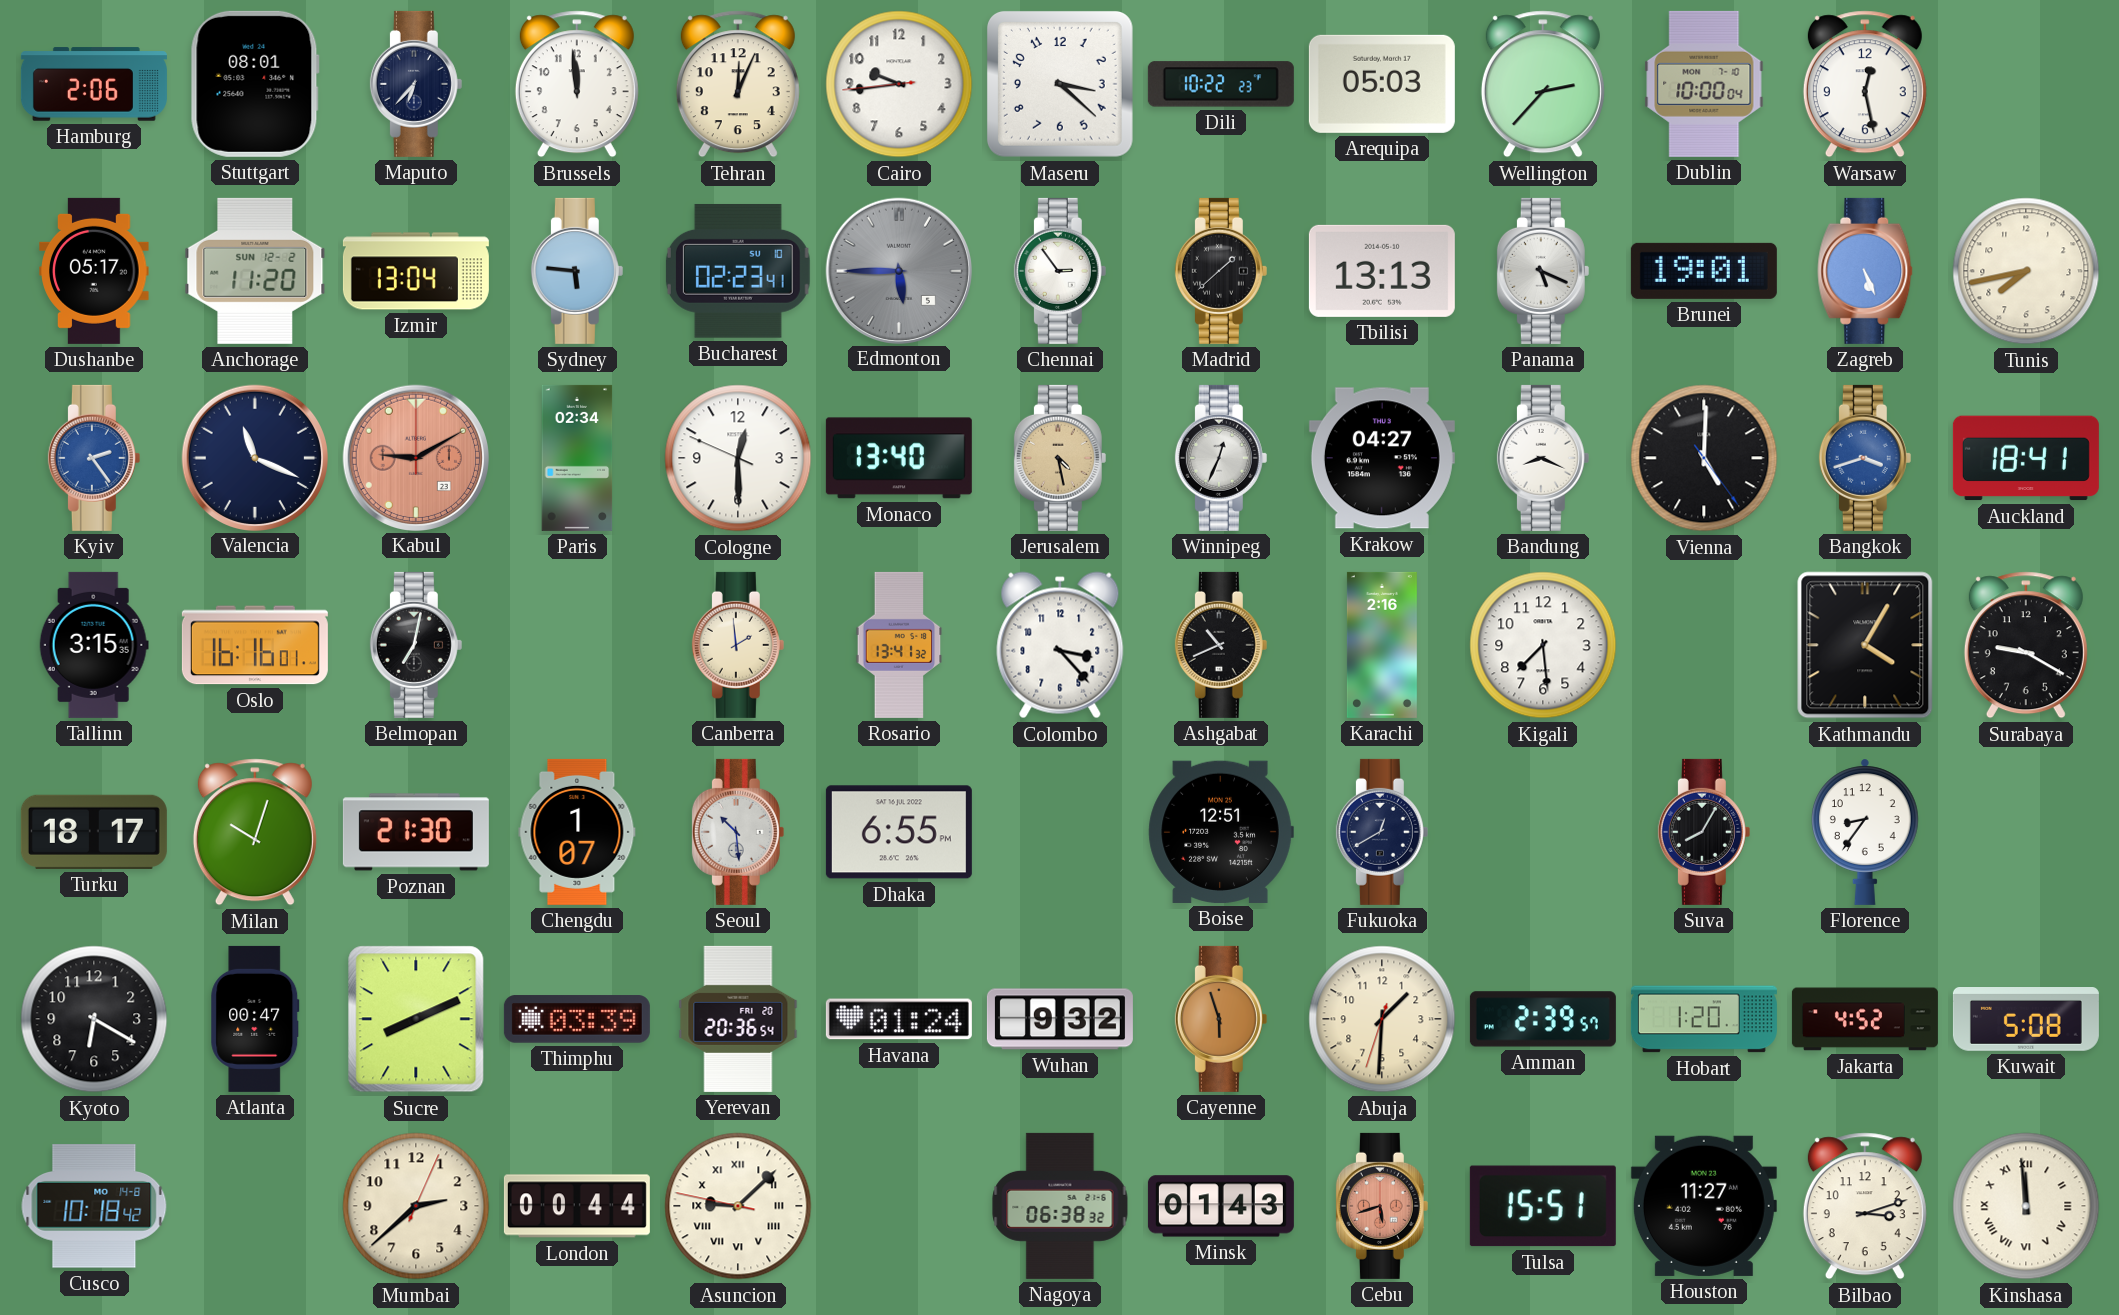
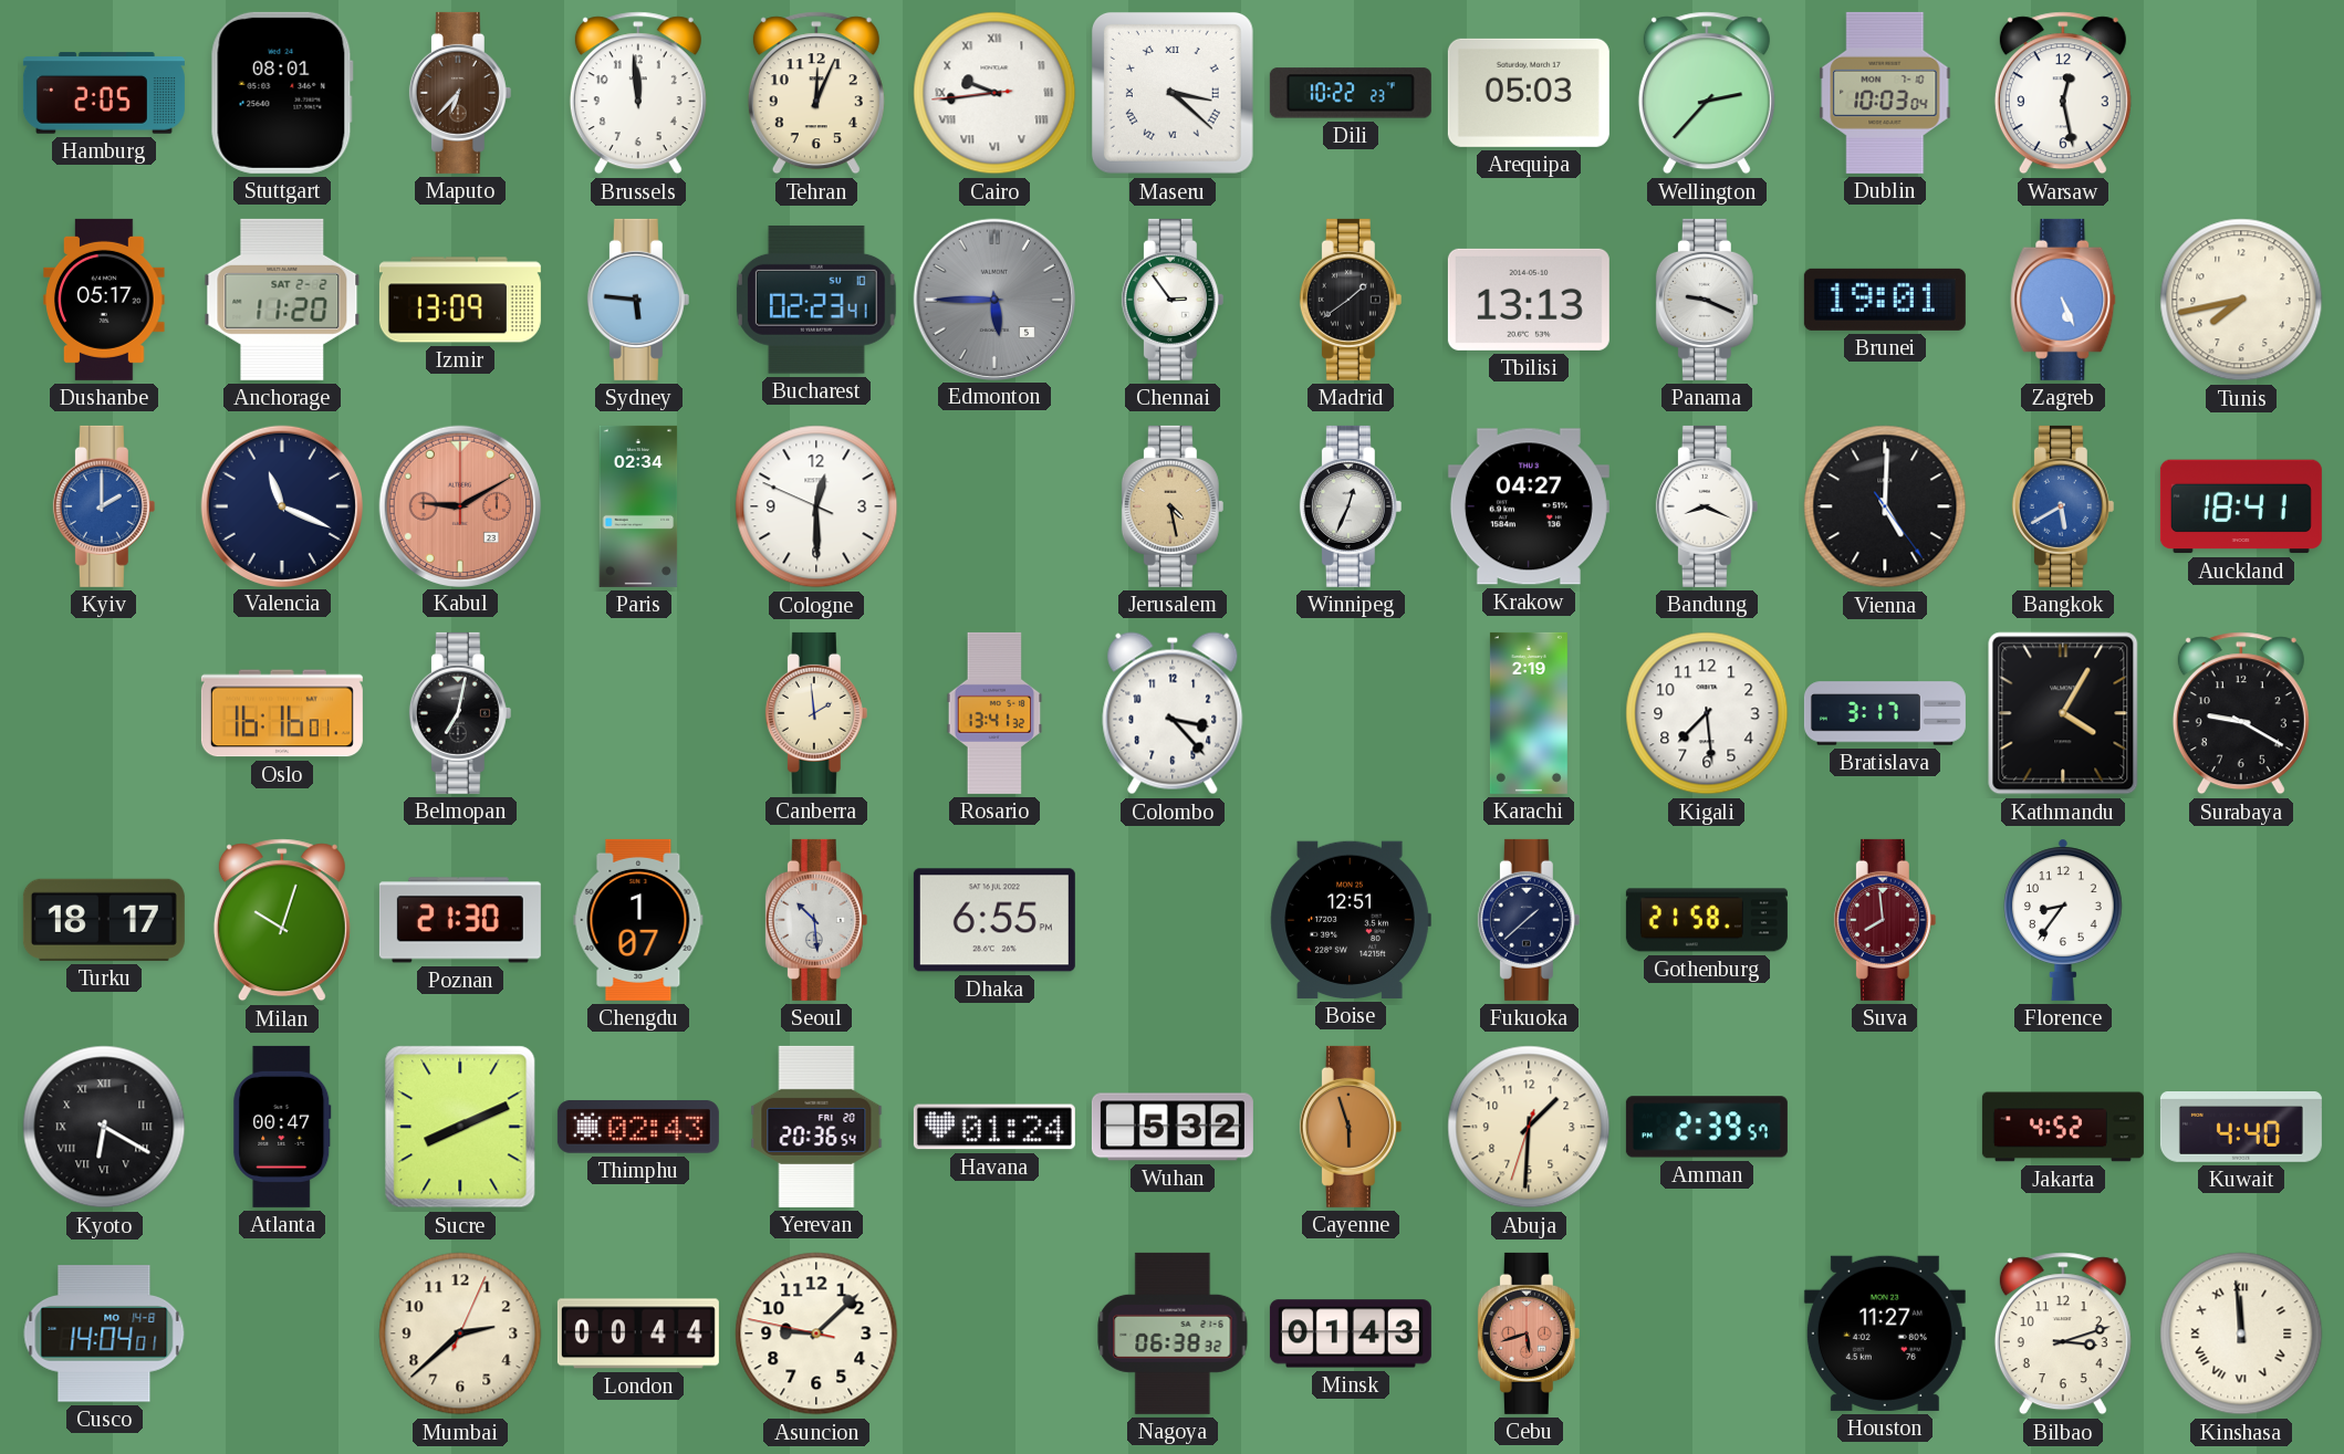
Hamburg: 2:06 -> 2:05 (104, 93)
Maputo dial: navy -> brown (460, 93)
Cairo numerals: Arabic -> Roman (994, 93)
Maseru numerals: Arabic -> Roman (1173, 93)
Dublin: 10:00 -> 10:03 (1885, 93)
Anchorage date: SUN 12-2 -> SAT 2-2 (282, 300)
Izmir: 13:04 -> 13:09 (460, 300)
Madrid: 1:38 -> 1:39 (1351, 300)
Panama: 5:19 -> 9:19 (1707, 300)
Kyiv: 2:24 -> 2:00 (104, 506)
Monaco: 13:40 -> none (899, 458)
Bangkok: 3:42 -> 5:40 (2063, 506)
Tallinn: 3:15 -> none (94, 645)
Ashgabat: 10:41 -> none (1221, 645)
Karachi: 2:16 -> 2:19 (1529, 713)
Bratislava: none -> 3:17 (1885, 713)
Fukuoka: 12:40 -> 1:38 (1529, 920)
Gothenburg: none -> 21:58 (1707, 920)
Suva: 8:05 -> 7:59 (1885, 920)
Suva dial: black -> burgundy (1885, 920)
Kyoto numerals: Arabic -> Roman (104, 1127)
Thimphu: 03:39 -> 02:43 (638, 1127)
Wuhan: 9:32 -> 5:32 (1173, 1127)
Hobart: 1:20 -> none (1704, 1019)
Kuwait: 5:08 -> 4:40 (2241, 1128)
Cusco: 10:18 -> 14:04 (104, 1333)
Asuncion numerals: Roman -> Arabic (816, 1333)
Tulsa: 15:51 -> none (1543, 1206)
